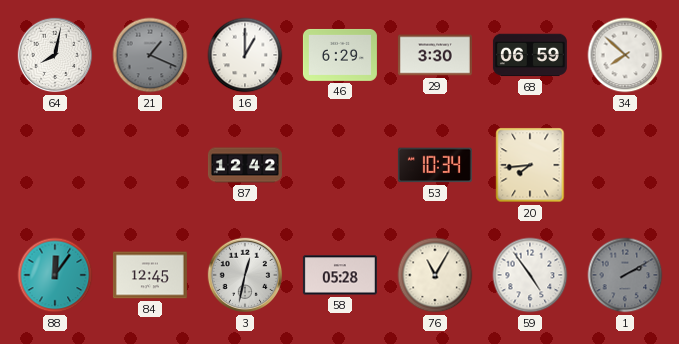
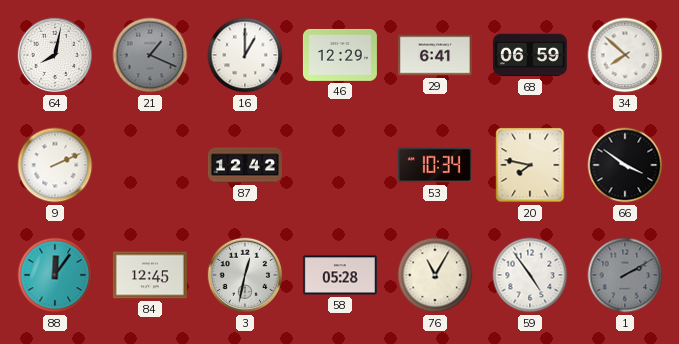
46: 6:29 -> 12:29 (340, 55)
29: 3:30 -> 6:41 (435, 55)
9: none -> 2:11 (55, 165)
20: 7:44 -> 7:47 (530, 165)
66: none -> 3:51 (625, 165)
